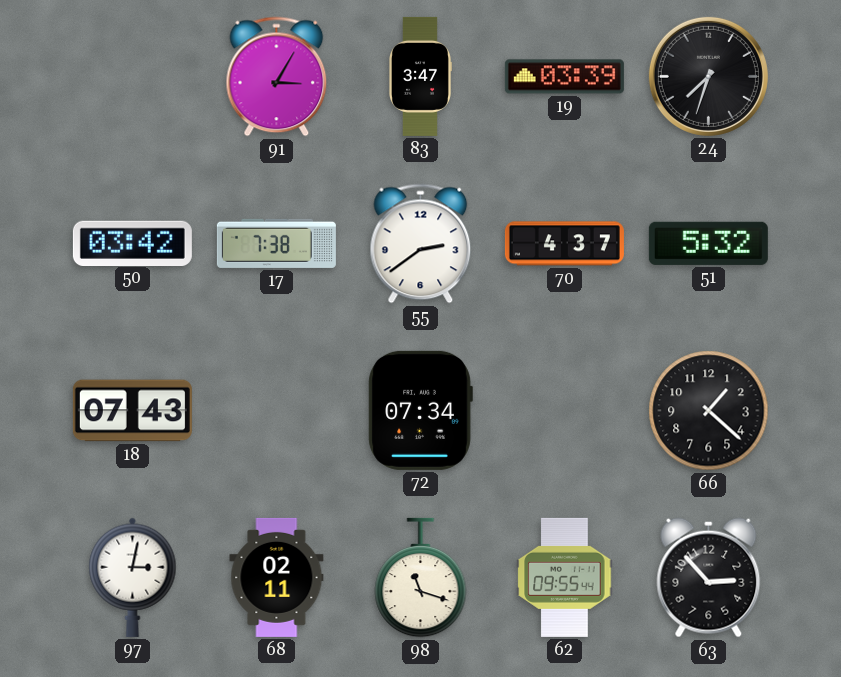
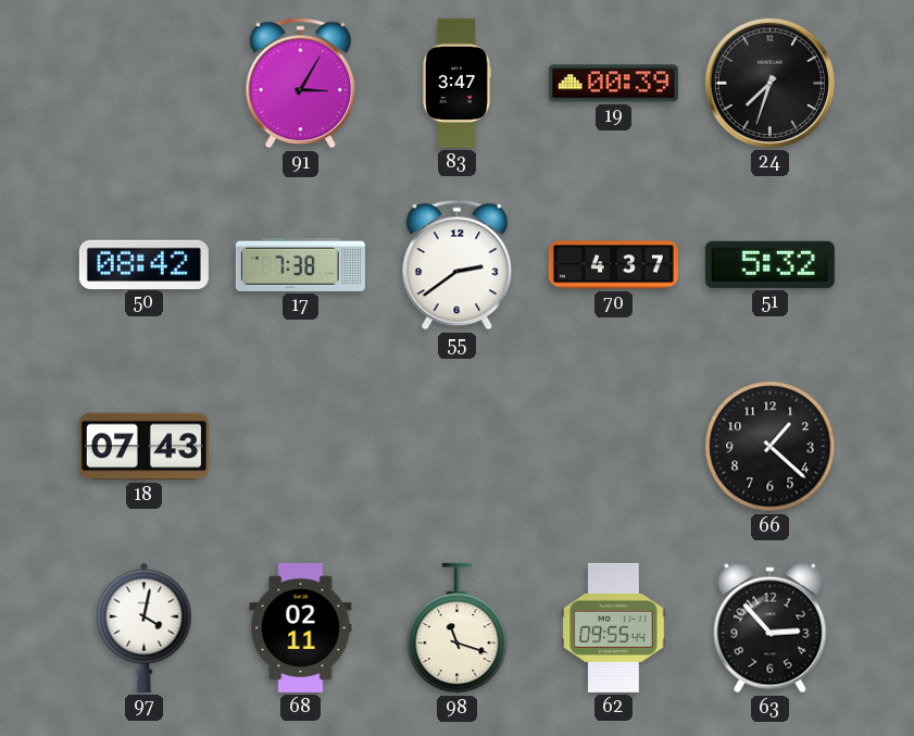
19: 03:39 -> 00:39 (613, 84)
50: 03:42 -> 08:42 (143, 264)
72: 07:34 -> none (420, 410)
97: 3:02 -> 4:02 (145, 627)
